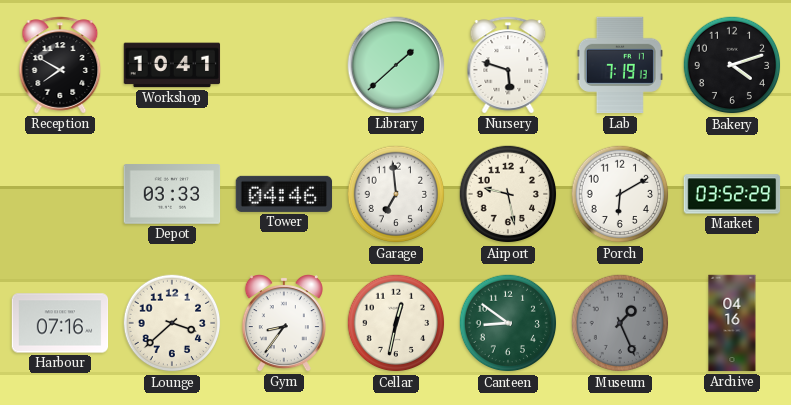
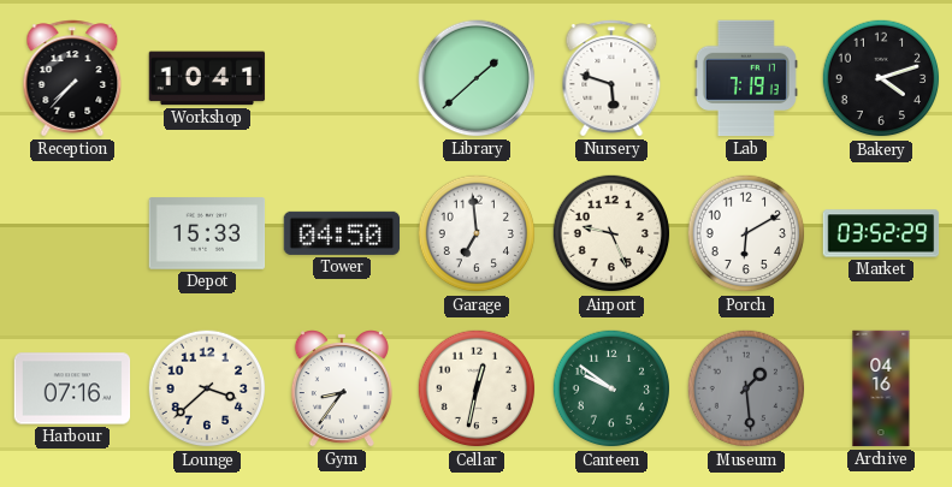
Reception: 7:50 -> 7:37 (72, 78)
Depot: 03:33 -> 15:33 (207, 233)
Tower: 04:46 -> 04:50 (342, 233)
Airport: 9:28 -> 9:26 (611, 233)
Canteen: 8:51 -> 9:51 (611, 388)
Museum: 1:26 -> 1:29 (746, 388)
